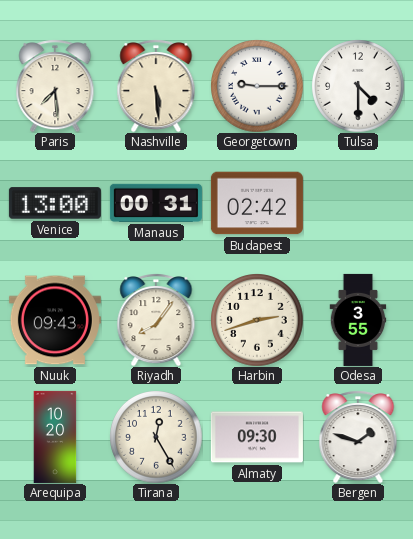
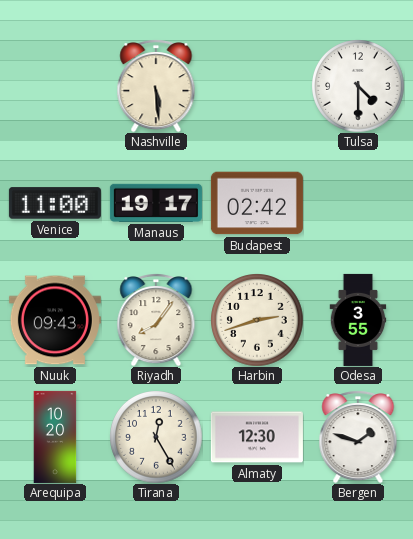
Paris: 7:29 -> none (55, 86)
Georgetown: 9:15 -> none (257, 86)
Venice: 13:00 -> 11:00 (55, 203)
Manaus: 00:31 -> 19:17 (156, 203)
Almaty: 09:30 -> 12:30 (257, 437)
